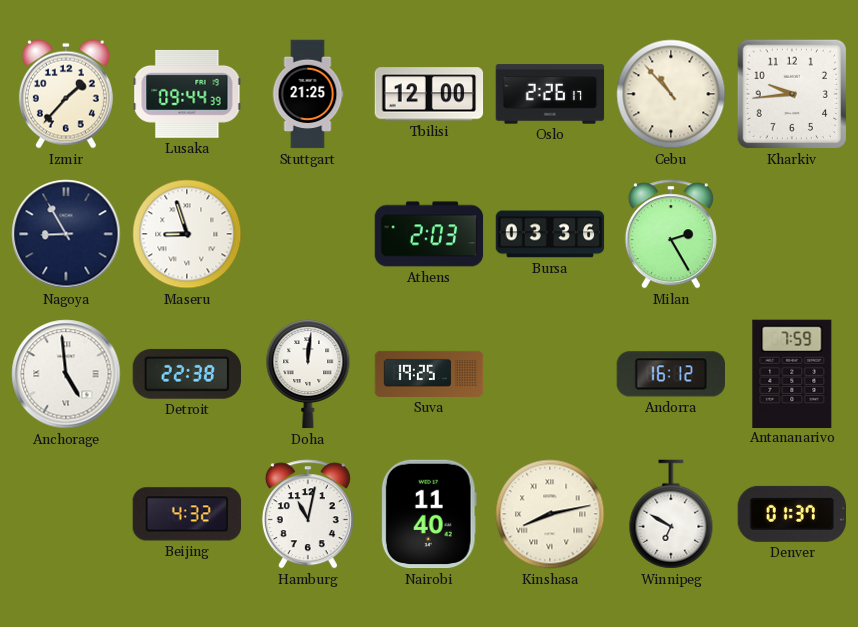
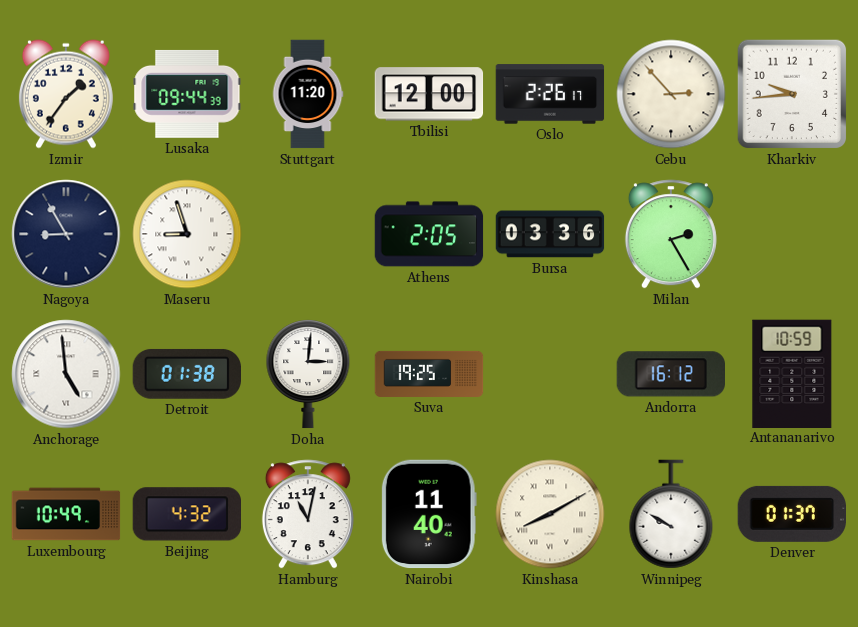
Izmir: 1:37 -> 1:36 (66, 94)
Stuttgart: 21:25 -> 11:20 (308, 94)
Cebu: 10:53 -> 2:53 (671, 94)
Athens: 2:03 -> 2:05 (429, 234)
Detroit: 22:38 -> 01:38 (186, 374)
Doha: 12:01 -> 3:01 (308, 375)
Antananarivo: 7:59 -> 10:59 (792, 373)
Luxembourg: none -> 10:49 (66, 514)
Kinshasa: 8:13 -> 8:10 (550, 514)
Winnipeg: 6:50 -> 9:50 (671, 514)
